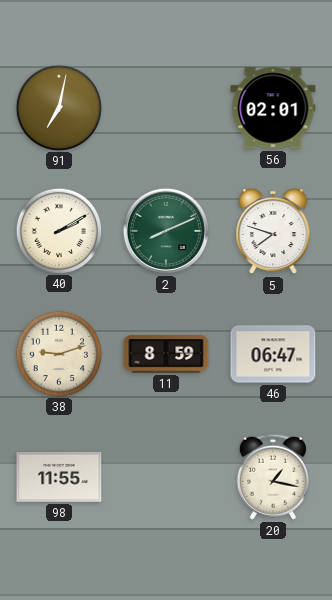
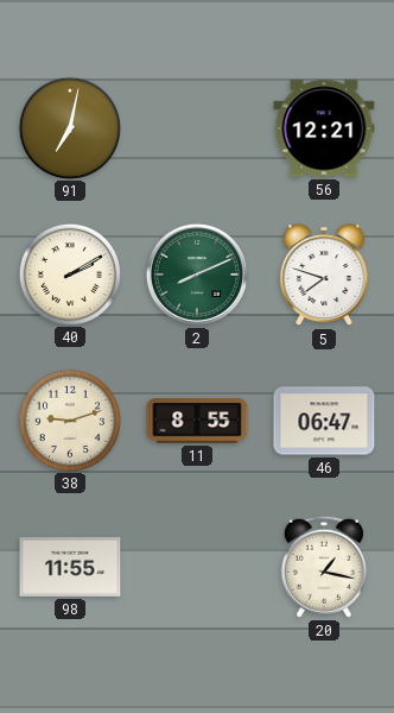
56: 02:01 -> 12:21 (324, 128)
11: 8:59 -> 8:55 (197, 421)
